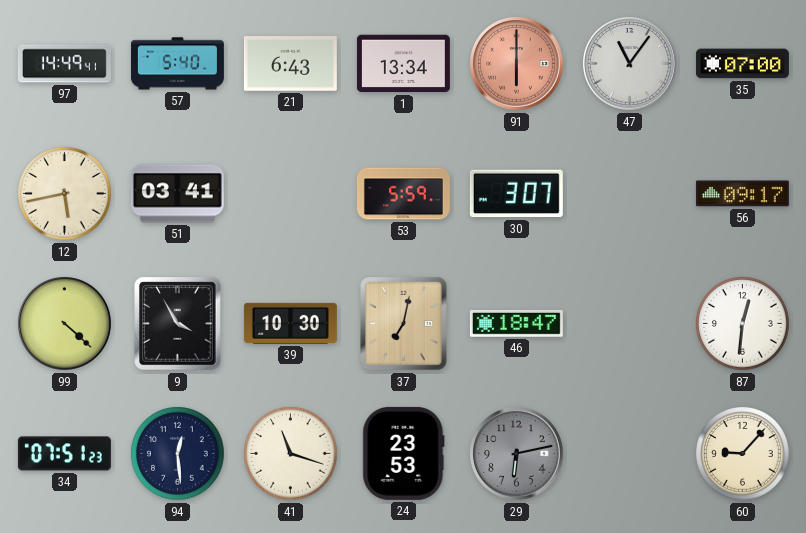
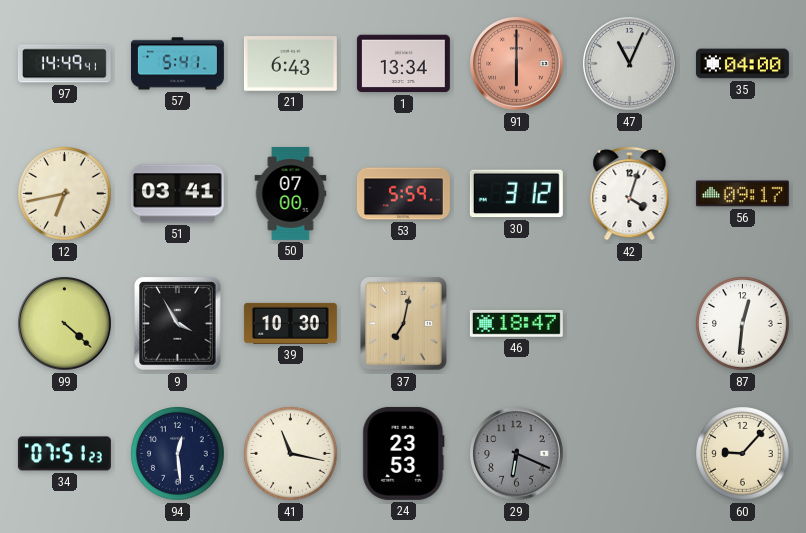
57: 5:40 -> 5:41 (177, 64)
47: 11:06 -> 11:04 (630, 64)
35: 07:00 -> 04:00 (742, 64)
12: 5:43 -> 6:43 (65, 194)
50: none -> 07:00 (291, 193)
30: 3:07 -> 3:12 (516, 194)
42: none -> 4:03 (630, 193)
41: 11:18 -> 11:17 (291, 454)
29: 6:13 -> 6:19 (517, 454)
